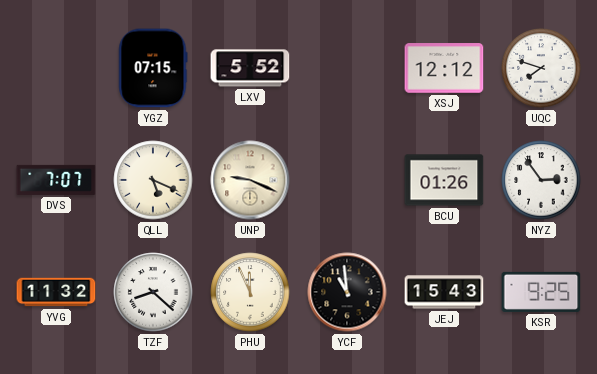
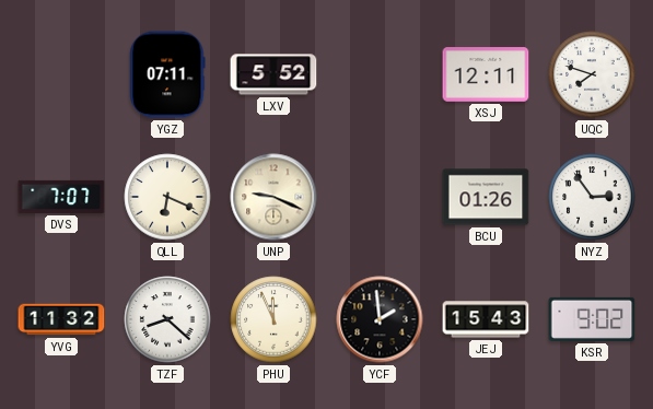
YGZ: 07:15 -> 07:11 (167, 74)
XSJ: 12:12 -> 12:11 (486, 74)
QLL: 5:19 -> 6:19 (167, 197)
YCF: 10:59 -> 1:59 (380, 319)
KSR: 9:25 -> 9:02 (592, 319)
